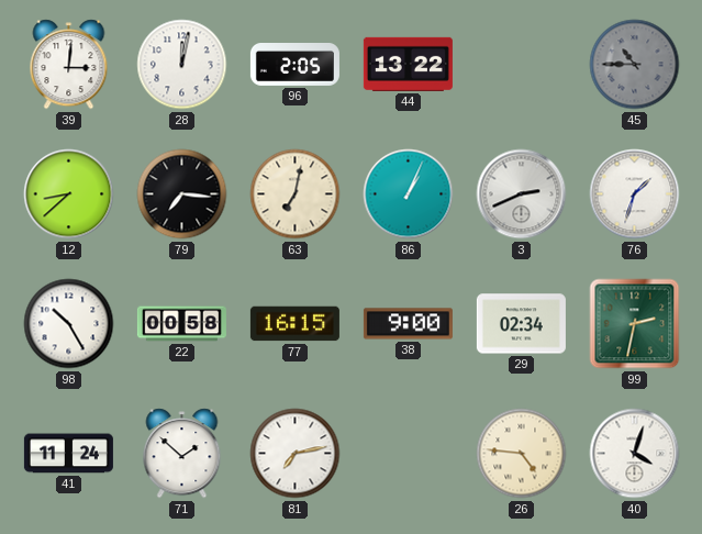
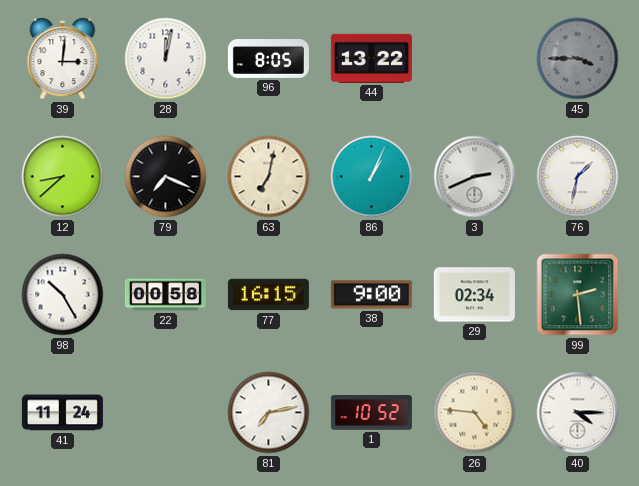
96: 2:05 -> 8:05 (268, 59)
45: 10:45 -> 3:45 (578, 59)
79: 7:16 -> 7:19 (166, 177)
76: 1:33 -> 1:32 (578, 177)
99: 2:32 -> 2:29 (578, 295)
71: 1:52 -> none (182, 454)
1: none -> 10:52 (371, 413)
40: 4:03 -> 4:15 (578, 413)
